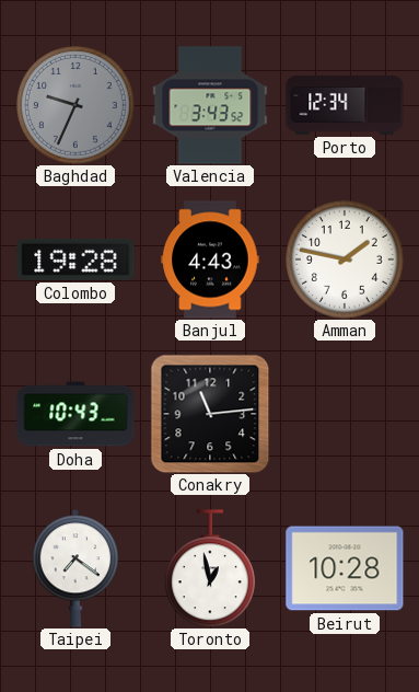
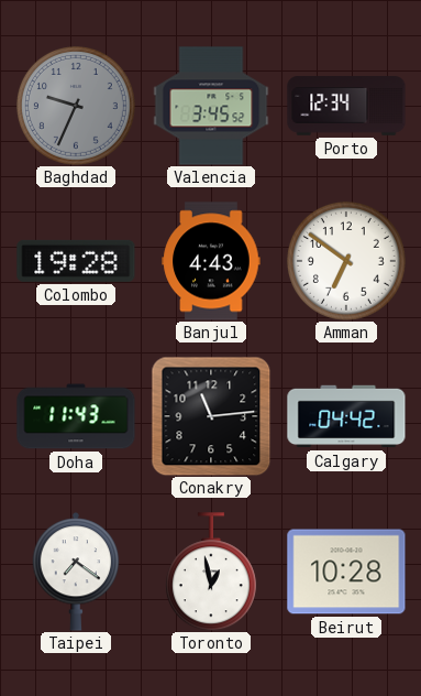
Valencia: 3:43 -> 3:45 (211, 106)
Amman: 1:47 -> 6:51 (346, 261)
Doha: 10:43 -> 11:43 (76, 416)
Calgary: none -> 04:42 (346, 416)
